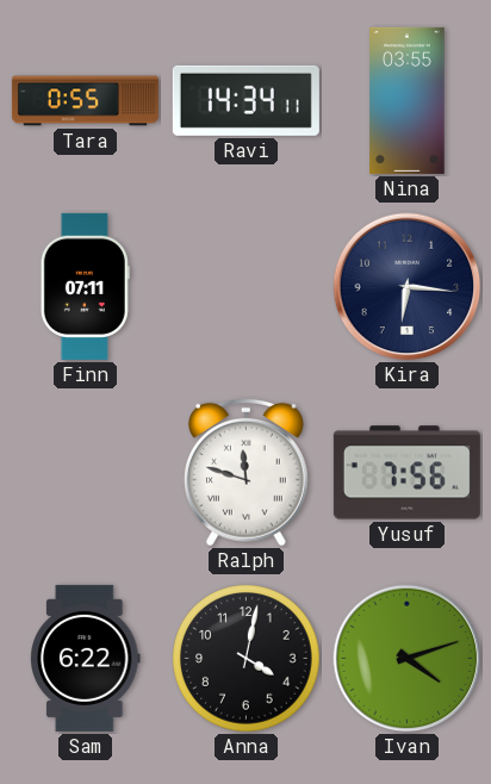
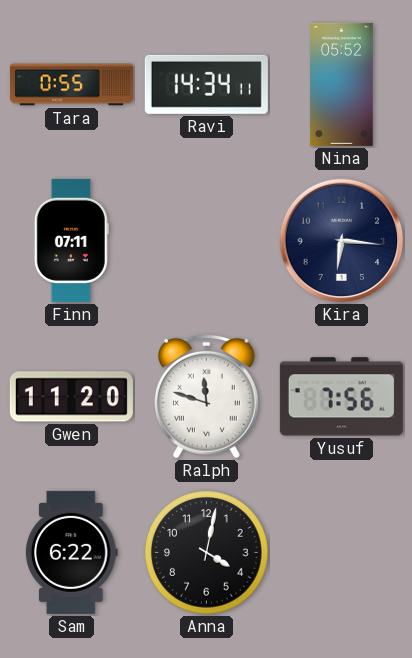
Nina: 03:55 -> 05:52 (342, 84)
Gwen: none -> 11:20 (71, 397)
Ivan: 4:12 -> none (408, 659)
